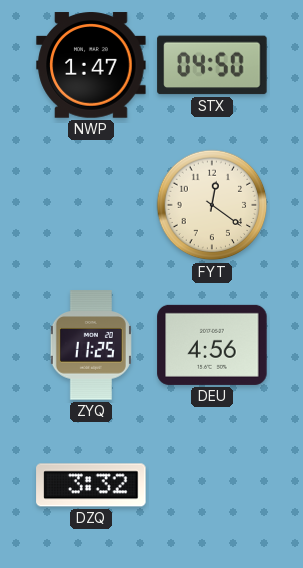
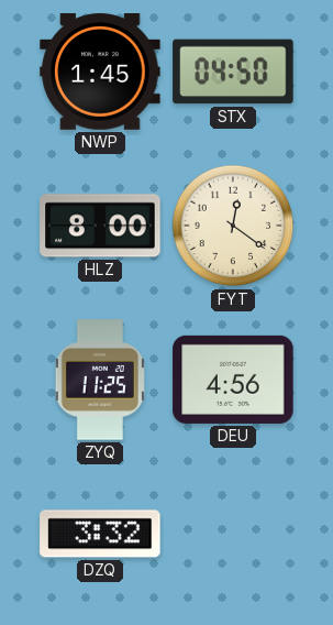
NWP: 1:47 -> 1:45 (100, 72)
HLZ: none -> 8:00 (100, 226)
